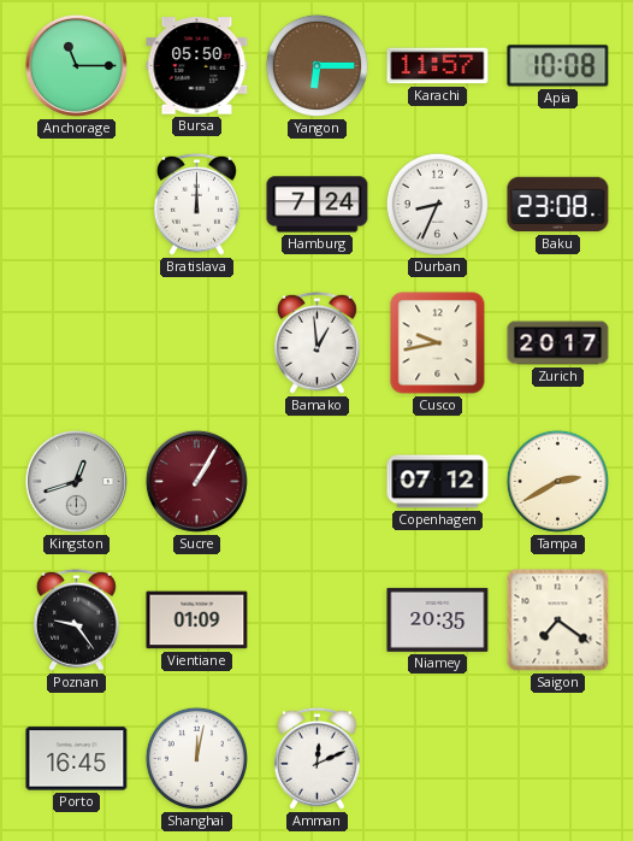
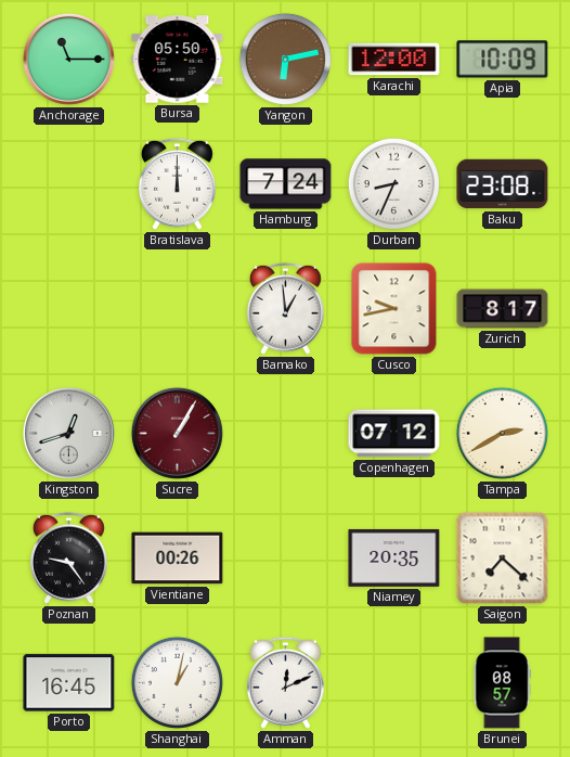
Yangon: 6:15 -> 6:13 (285, 59)
Karachi: 11:57 -> 12:00 (394, 60)
Apia: 10:08 -> 10:09 (503, 60)
Zurich: 20:17 -> 8:17 (503, 309)
Vientiane: 01:09 -> 00:26 (178, 559)
Saigon: 7:21 -> 7:22 (503, 559)
Shanghai: 12:02 -> 1:02 (177, 682)
Brunei: none -> 08:57 (502, 683)
